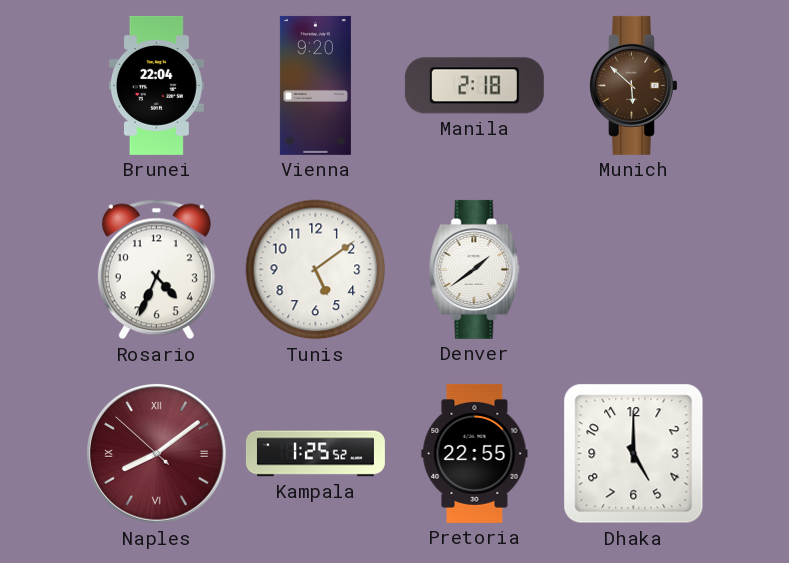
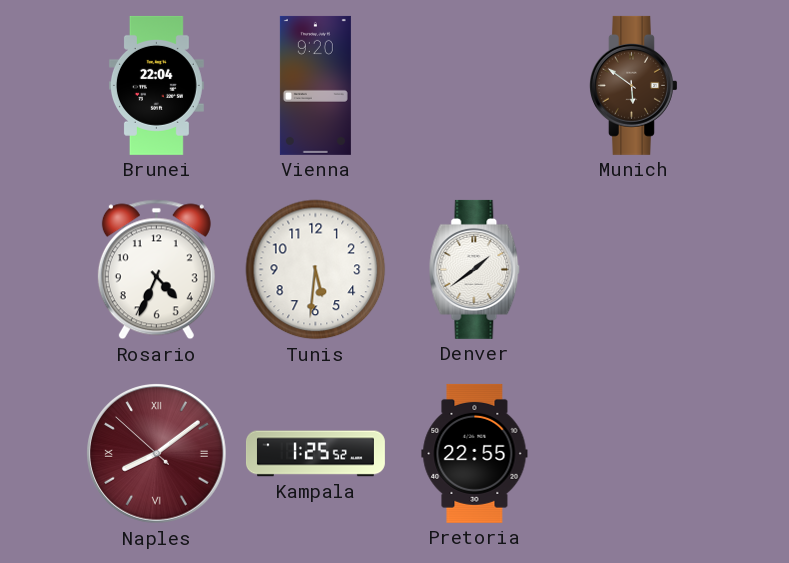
Manila: 2:18 -> none (474, 86)
Munich: 5:52 -> 5:51 (634, 85)
Tunis: 5:09 -> 5:31 (316, 270)
Dhaka: 5:00 -> none (634, 454)
